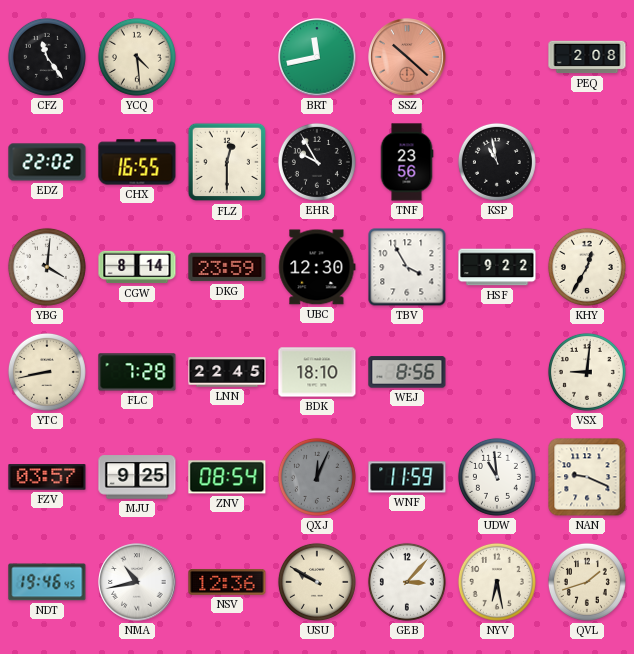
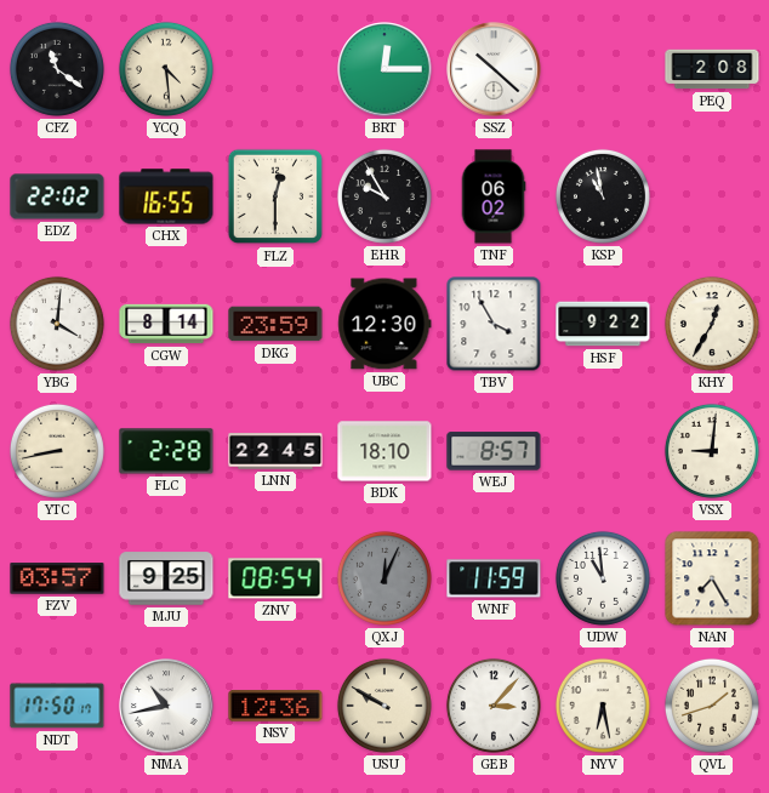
CFZ: 11:24 -> 11:21 (57, 69)
BRT: 11:43 -> 12:15 (384, 69)
SSZ dial: salmon -> white (494, 69)
TNF: 23:56 -> 06:02 (494, 196)
FLC: 7:28 -> 2:28 (166, 451)
WEJ: 8:56 -> 8:57 (494, 451)
NAN: 9:19 -> 7:25 (712, 578)
NDT: 19:46 -> 17:50 (57, 706)
